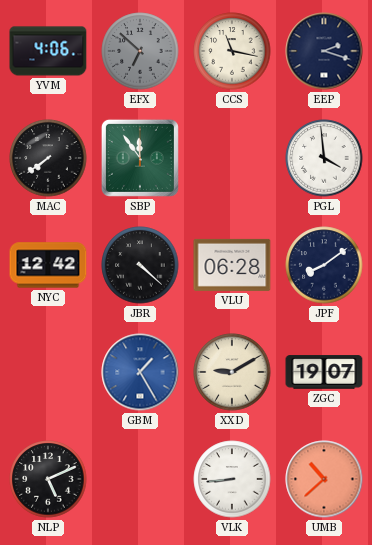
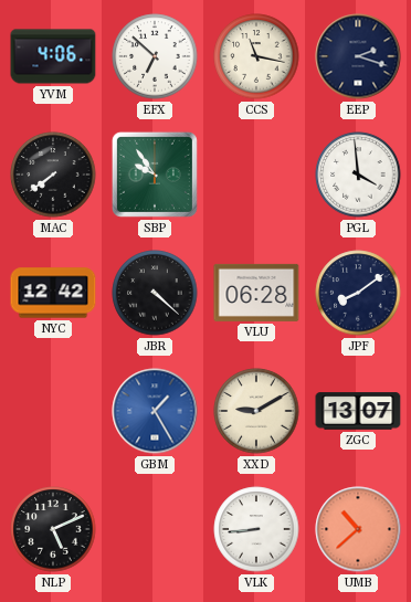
EFX dial: grey -> white (155, 56)
SBP: 11:54 -> 9:54 (155, 175)
ZGC: 19:07 -> 13:07 (358, 411)
